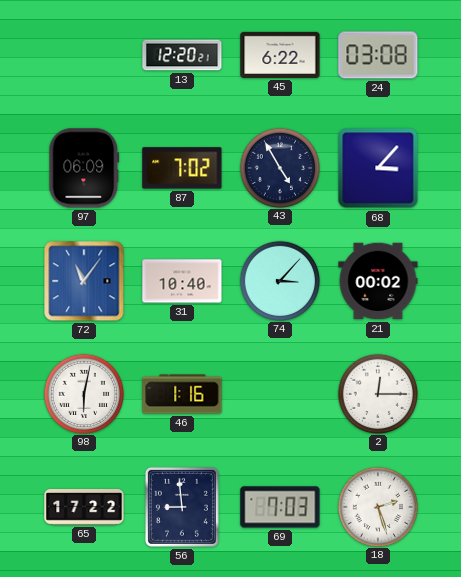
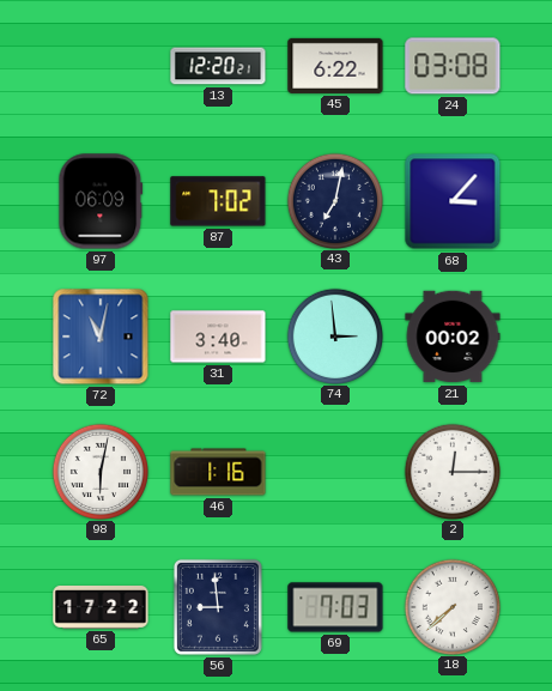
43: 4:55 -> 7:02 (334, 200)
72: 11:06 -> 11:02 (101, 337)
31: 10:40 -> 3:40 (218, 337)
74: 3:07 -> 2:59 (334, 335)
18: 2:27 -> 7:38 (451, 606)
